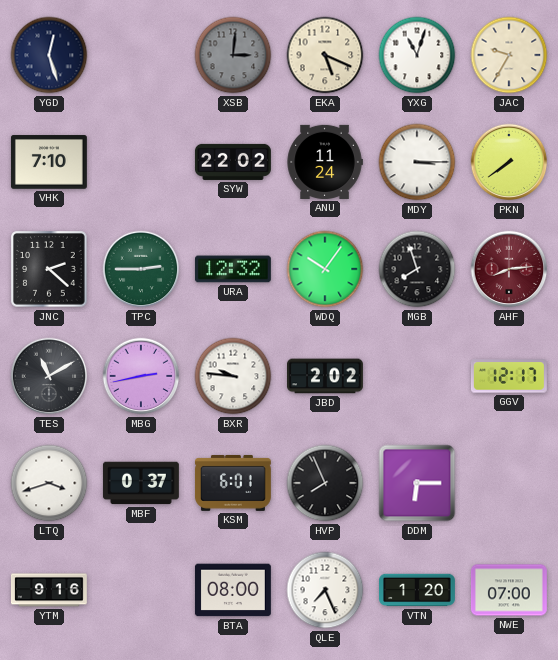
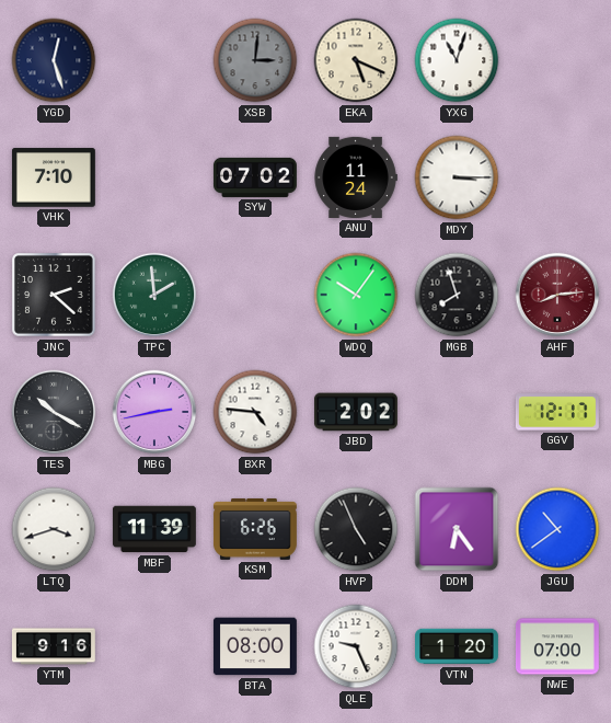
JAC: 9:35 -> none (509, 55)
SYW: 22:02 -> 07:02 (255, 177)
PKN: 7:39 -> none (509, 162)
TPC: 2:45 -> 1:59 (154, 295)
URA: 12:32 -> none (233, 269)
TES: 11:10 -> 10:20 (54, 412)
BXR: 9:46 -> 4:46 (255, 412)
MBF: 0:37 -> 11:39 (154, 529)
KSM: 6:01 -> 6:26 (255, 529)
HVP: 7:56 -> 4:56 (356, 529)
DDM: 6:15 -> 6:24 (457, 529)
JGU: none -> 10:39 (557, 529)
QLE: 7:26 -> 9:26 (356, 646)
